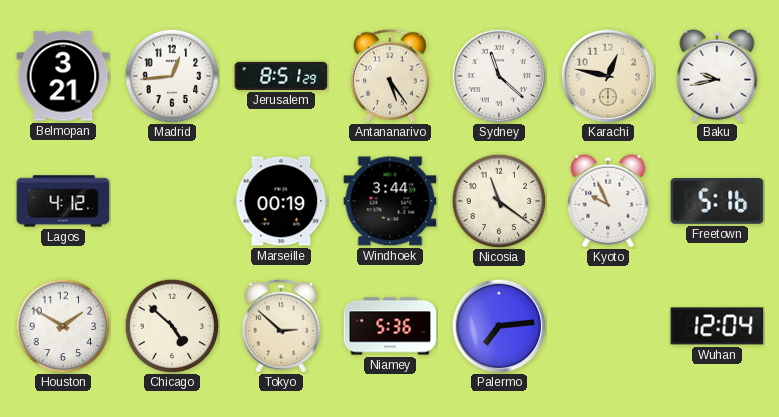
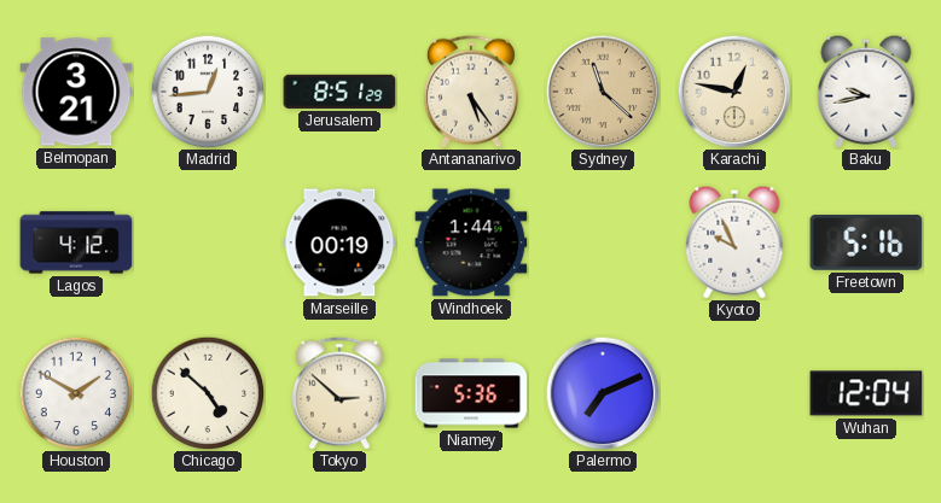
Sydney dial: white -> champagne (603, 92)
Windhoek: 3:44 -> 1:44 (471, 242)
Nicosia: 11:21 -> none (499, 201)
Palermo: 7:14 -> 7:11 (603, 393)
